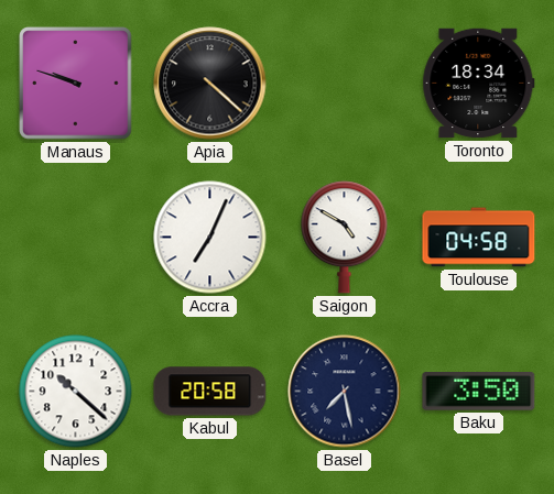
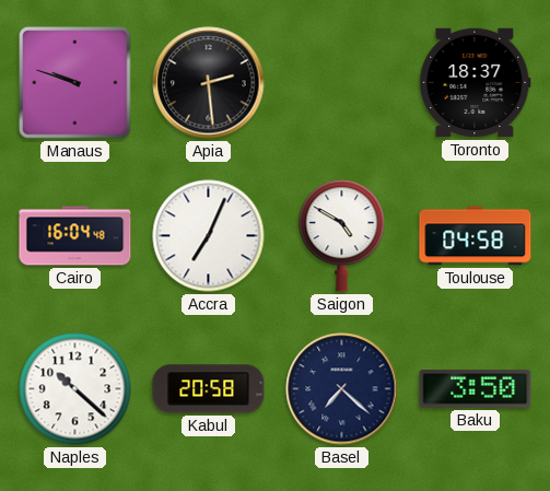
Apia: 4:22 -> 2:29 (209, 83)
Toronto: 18:34 -> 18:37 (476, 83)
Cairo: none -> 16:04 (75, 236)
Basel: 7:28 -> 7:22 (342, 389)
